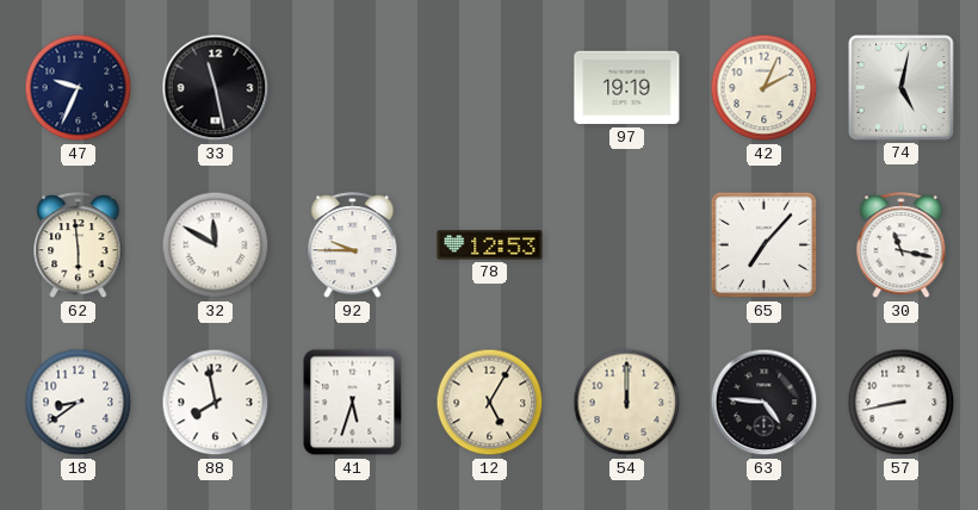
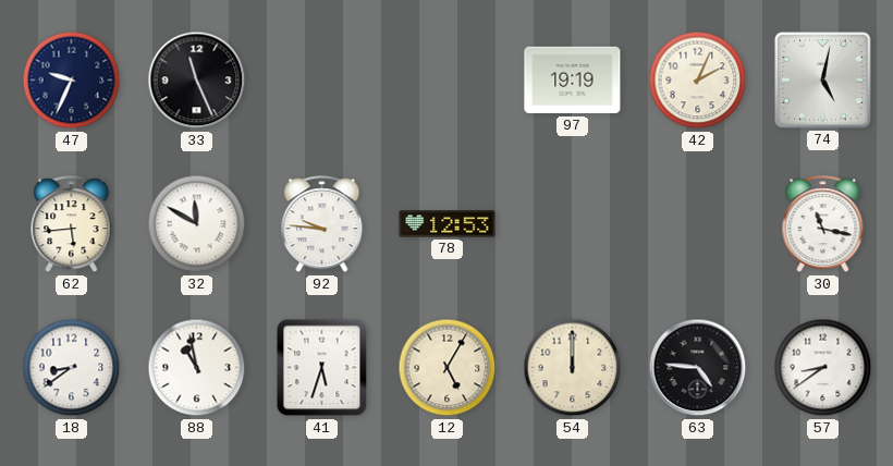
33: 11:28 -> 11:26 (197, 81)
62: 5:59 -> 5:44 (72, 224)
92: 9:45 -> 9:46 (322, 224)
65: 7:07 -> none (765, 245)
88: 7:58 -> 10:58 (197, 368)
57: 8:43 -> 8:39 (823, 368)
